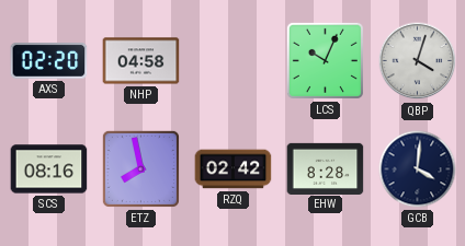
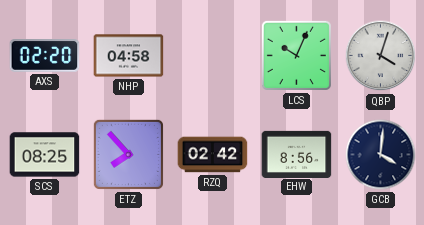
SCS: 08:16 -> 08:25 (45, 155)
ETZ: 7:58 -> 7:53 (128, 154)
EHW: 8:28 -> 8:56 (297, 154)
